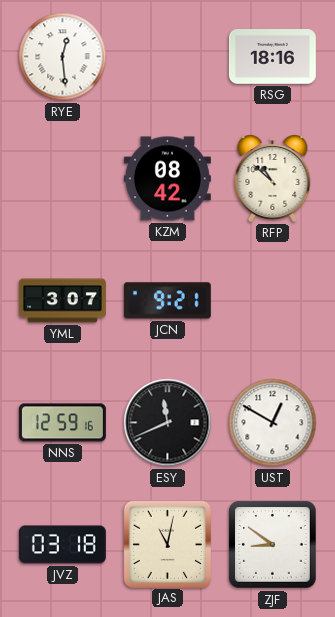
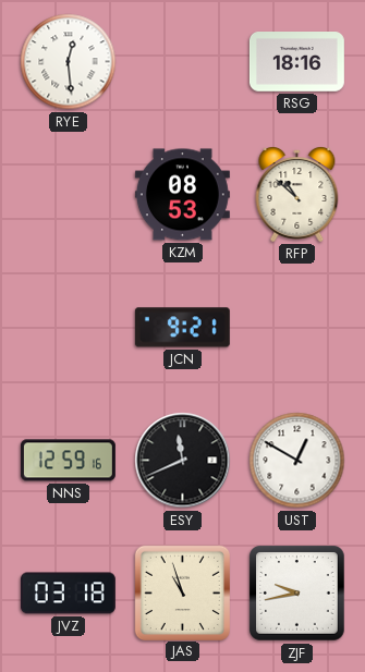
KZM: 08:42 -> 08:53 (182, 195)
YML: 3:07 -> none (62, 301)
JAS: 11:02 -> 10:57 (182, 592)
ZJF: 8:51 -> 9:43 (297, 594)
